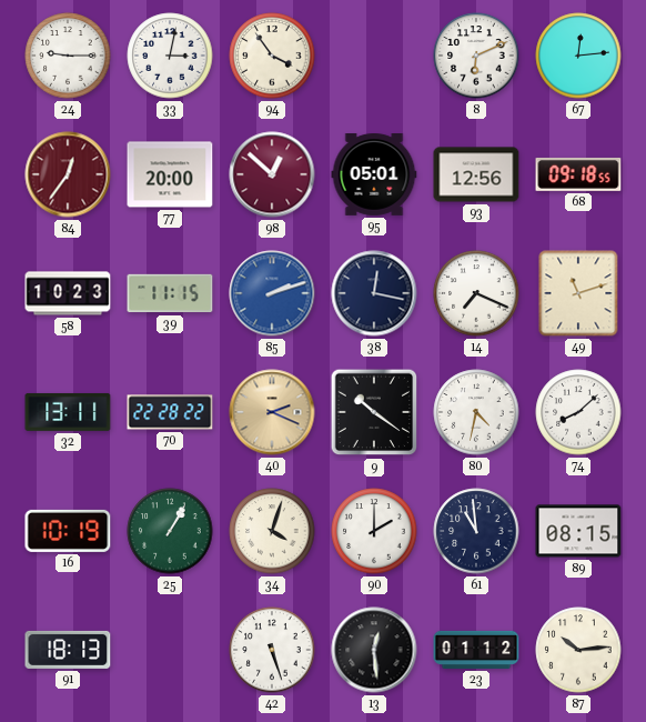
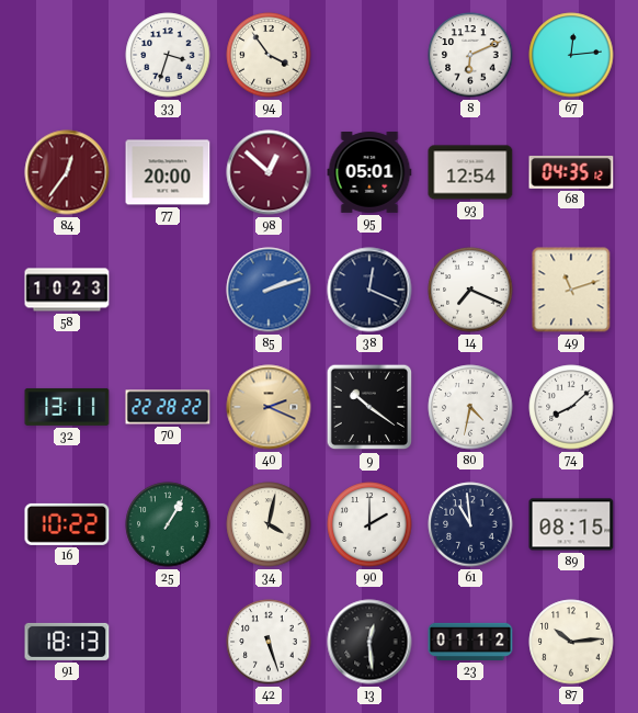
24: 9:15 -> none (68, 56)
33: 3:02 -> 3:33 (168, 55)
93: 12:56 -> 12:54 (470, 172)
68: 09:18 -> 04:35 (571, 172)
39: 11:15 -> none (170, 293)
38: 12:17 -> 12:19 (369, 290)
16: 10:19 -> 10:22 (67, 524)
34: 4:03 -> 4:02 (269, 524)
